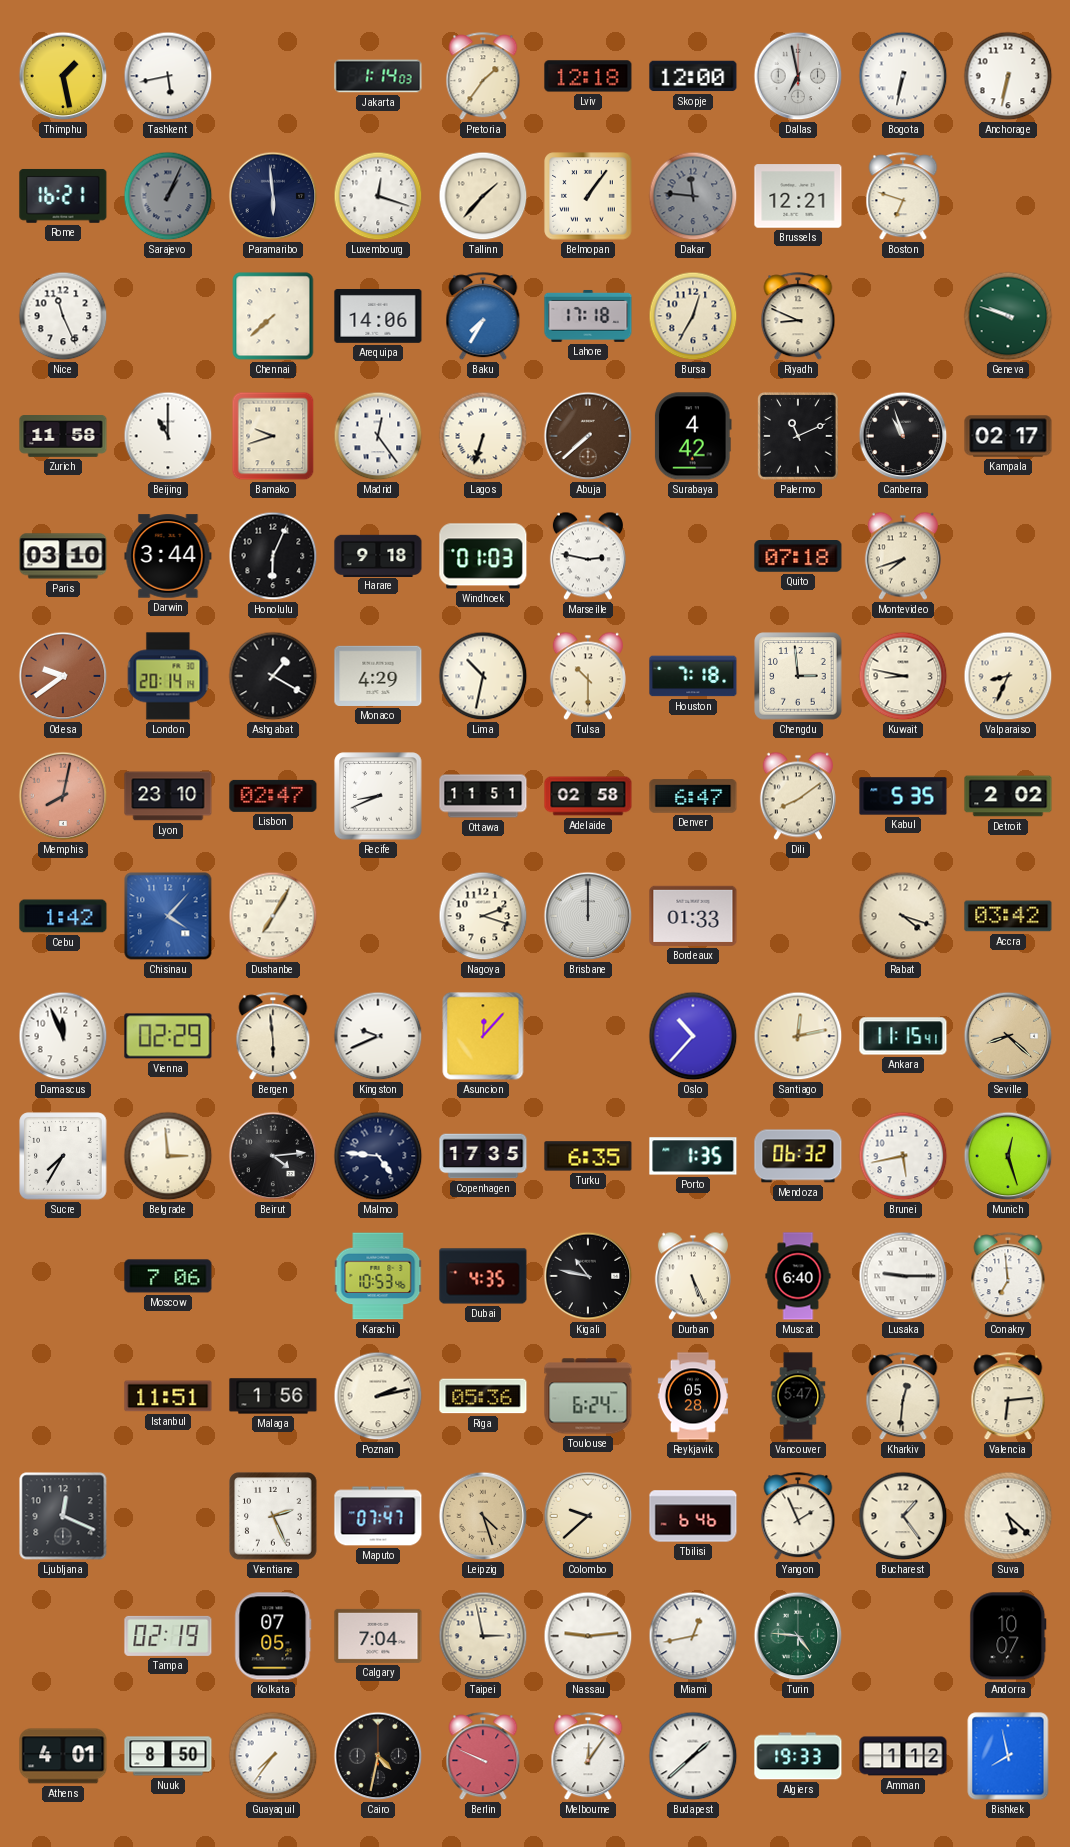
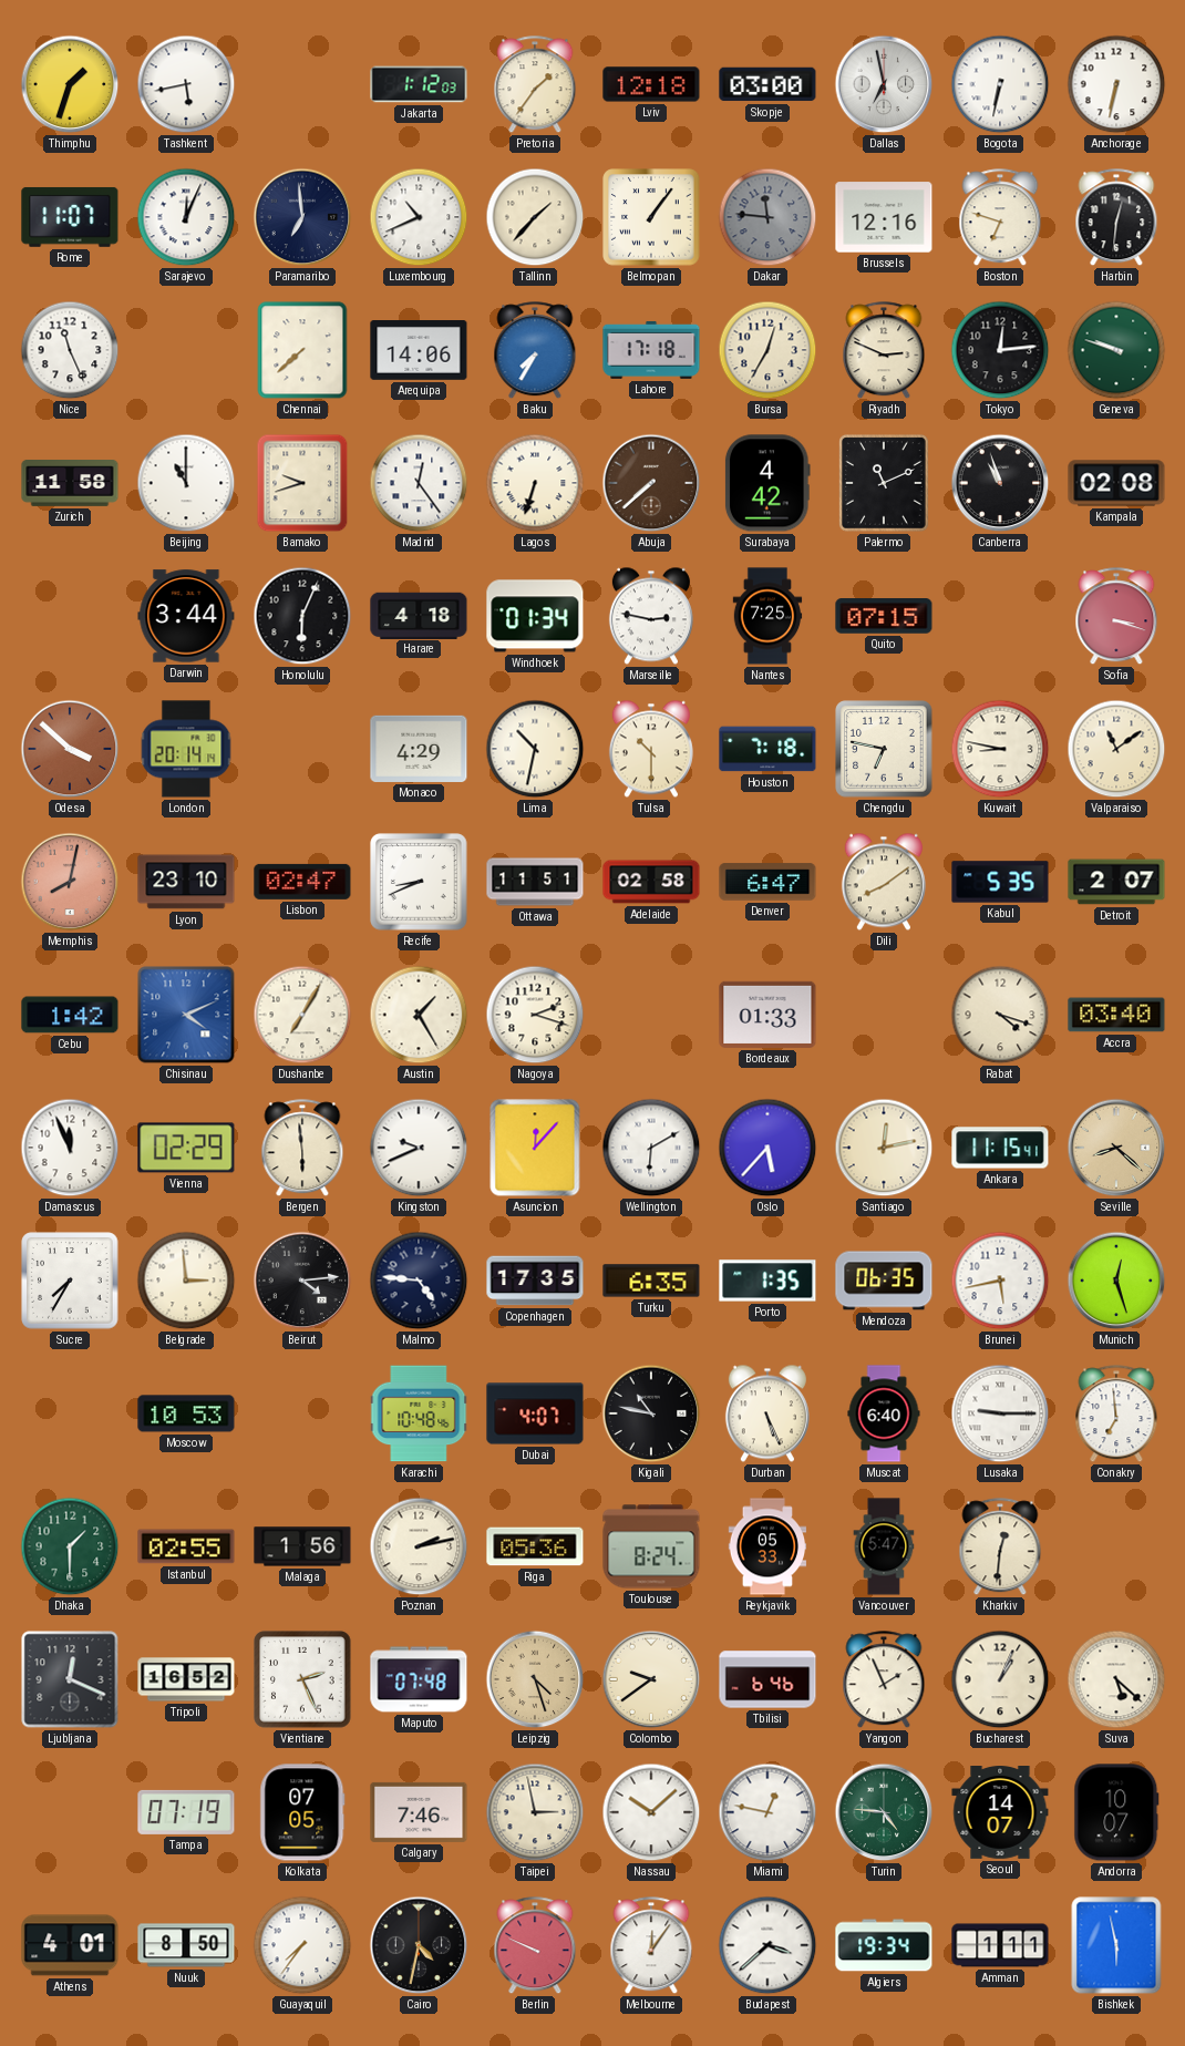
Thimphu: 1:28 -> 1:33 (70, 84)
Jakarta: 1:14 -> 1:12 (419, 84)
Skopje: 12:00 -> 03:00 (767, 84)
Rome: 16:21 -> 11:07 (70, 217)
Sarajevo: 1:04 -> 12:04 (186, 217)
Sarajevo dial: grey -> white (186, 217)
Paramaribo: 5:59 -> 6:59 (302, 217)
Luxembourg: 12:18 -> 10:41 (419, 217)
Brussels: 12:21 -> 12:16 (884, 217)
Harbin: none -> 12:31 (1116, 218)
Riyadh: 8:49 -> 2:49 (884, 351)
Tokyo: none -> 12:14 (1000, 350)
Kampala: 02:17 -> 02:08 (1116, 483)
Paris: 03:10 -> none (63, 556)
Harare: 9:18 -> 4:18 (419, 615)
Windhoek: 01:03 -> 01:34 (535, 616)
Nantes: none -> 7:25 (767, 616)
Quito: 07:18 -> 07:15 (884, 617)
Montevideo: 7:42 -> none (903, 556)
Sofia: none -> 3:18 (1116, 617)
Odesa: 9:39 -> 3:52 (70, 749)
Ashgabat: 1:20 -> none (273, 676)
Chengdu: 2:59 -> 6:47 (884, 749)
Valparaiso: 8:34 -> 11:09 (1116, 749)
Detroit: 2:02 -> 2:07 (1116, 882)
Chisinau: 4:07 -> 4:11 (186, 1015)
Austin: none -> 1:25 (419, 1015)
Brisbane: 12:00 -> none (588, 916)
Accra: 03:42 -> 03:40 (1116, 1015)
Wellington: none -> 6:10 (651, 1148)
Oslo: 10:37 -> 5:37 (767, 1148)
Mendoza: 06:32 -> 06:35 (884, 1281)
Moscow: 7:06 -> 10:53 (186, 1413)
Karachi: 10:53 -> 10:48 (419, 1413)
Dubai: 4:35 -> 4:07 (535, 1413)
Dhaka: none -> 1:30 (70, 1546)
Istanbul: 11:51 -> 02:55 (186, 1546)
Toulouse: 6:24 -> 8:24 (651, 1546)
Reykjavik: 05:28 -> 05:33 (767, 1546)
Valencia: 6:14 -> none (1008, 1397)
Tripoli: none -> 16:52 (186, 1679)
Maputo: 07:47 -> 07:48 (419, 1679)
Colombo: 9:38 -> 9:39 (651, 1679)
Bucharest: 1:24 -> 1:04 (1000, 1679)
Tampa: 02:19 -> 07:19 (186, 1812)
Calgary: 7:04 -> 7:46 (419, 1812)
Nassau: 9:14 -> 10:08 (651, 1812)
Miami: 12:43 -> 12:47 (767, 1812)
Seoul: none -> 14:07 (1000, 1813)
Budapest: 1:38 -> 3:38 (767, 1945)
Algiers: 19:33 -> 19:34 (884, 1945)
Amman: 1:12 -> 1:11 (1000, 1945)
Bishkek: 7:58 -> 5:58 (1116, 1945)
